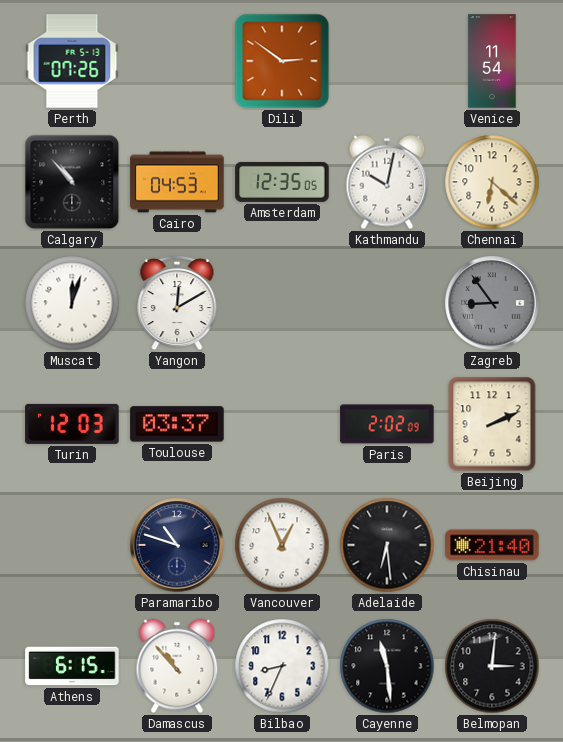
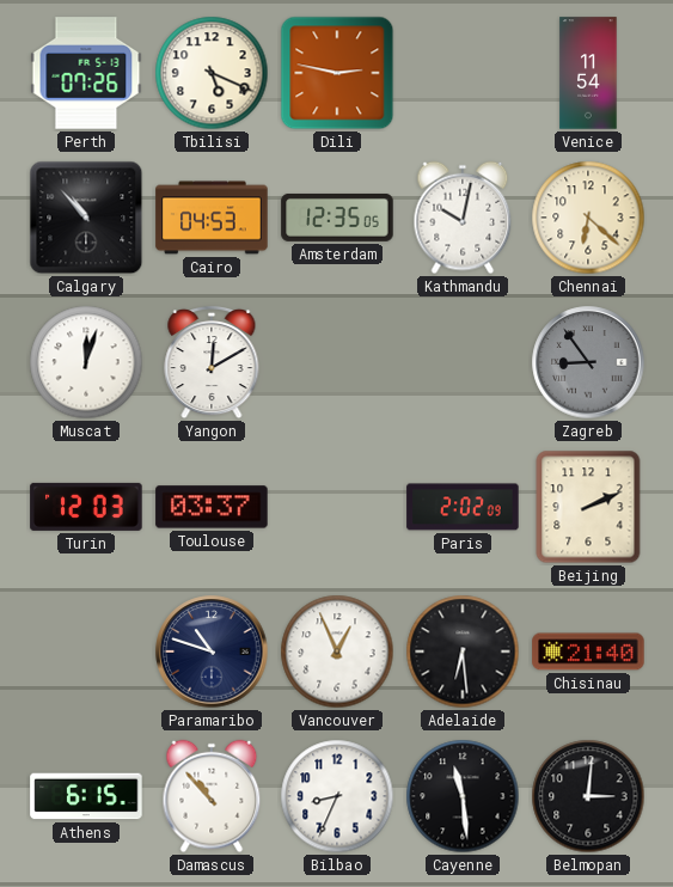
Tbilisi: none -> 5:19 (212, 73)
Dili: 2:51 -> 2:47 (337, 73)
